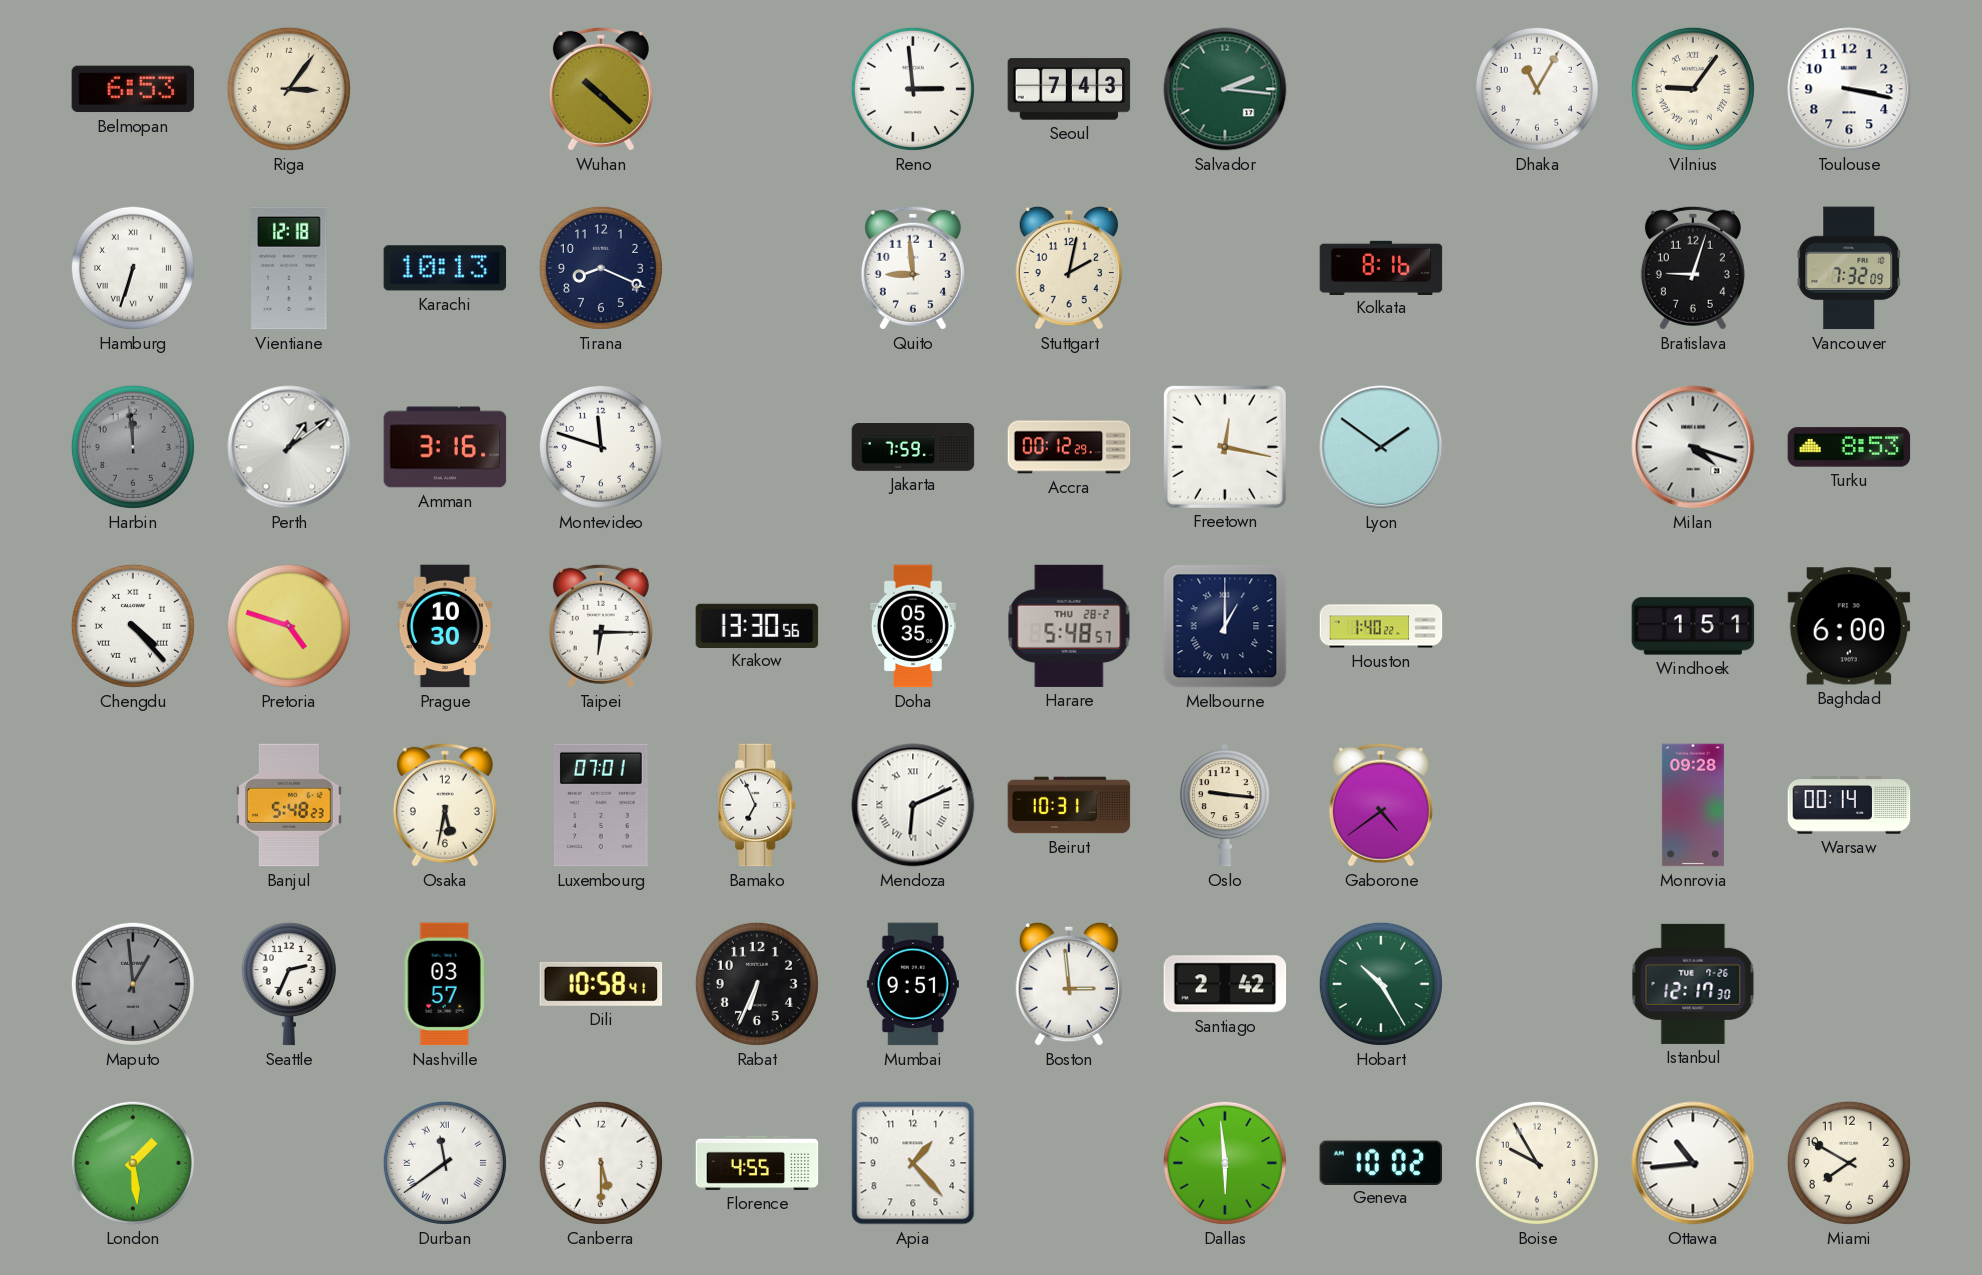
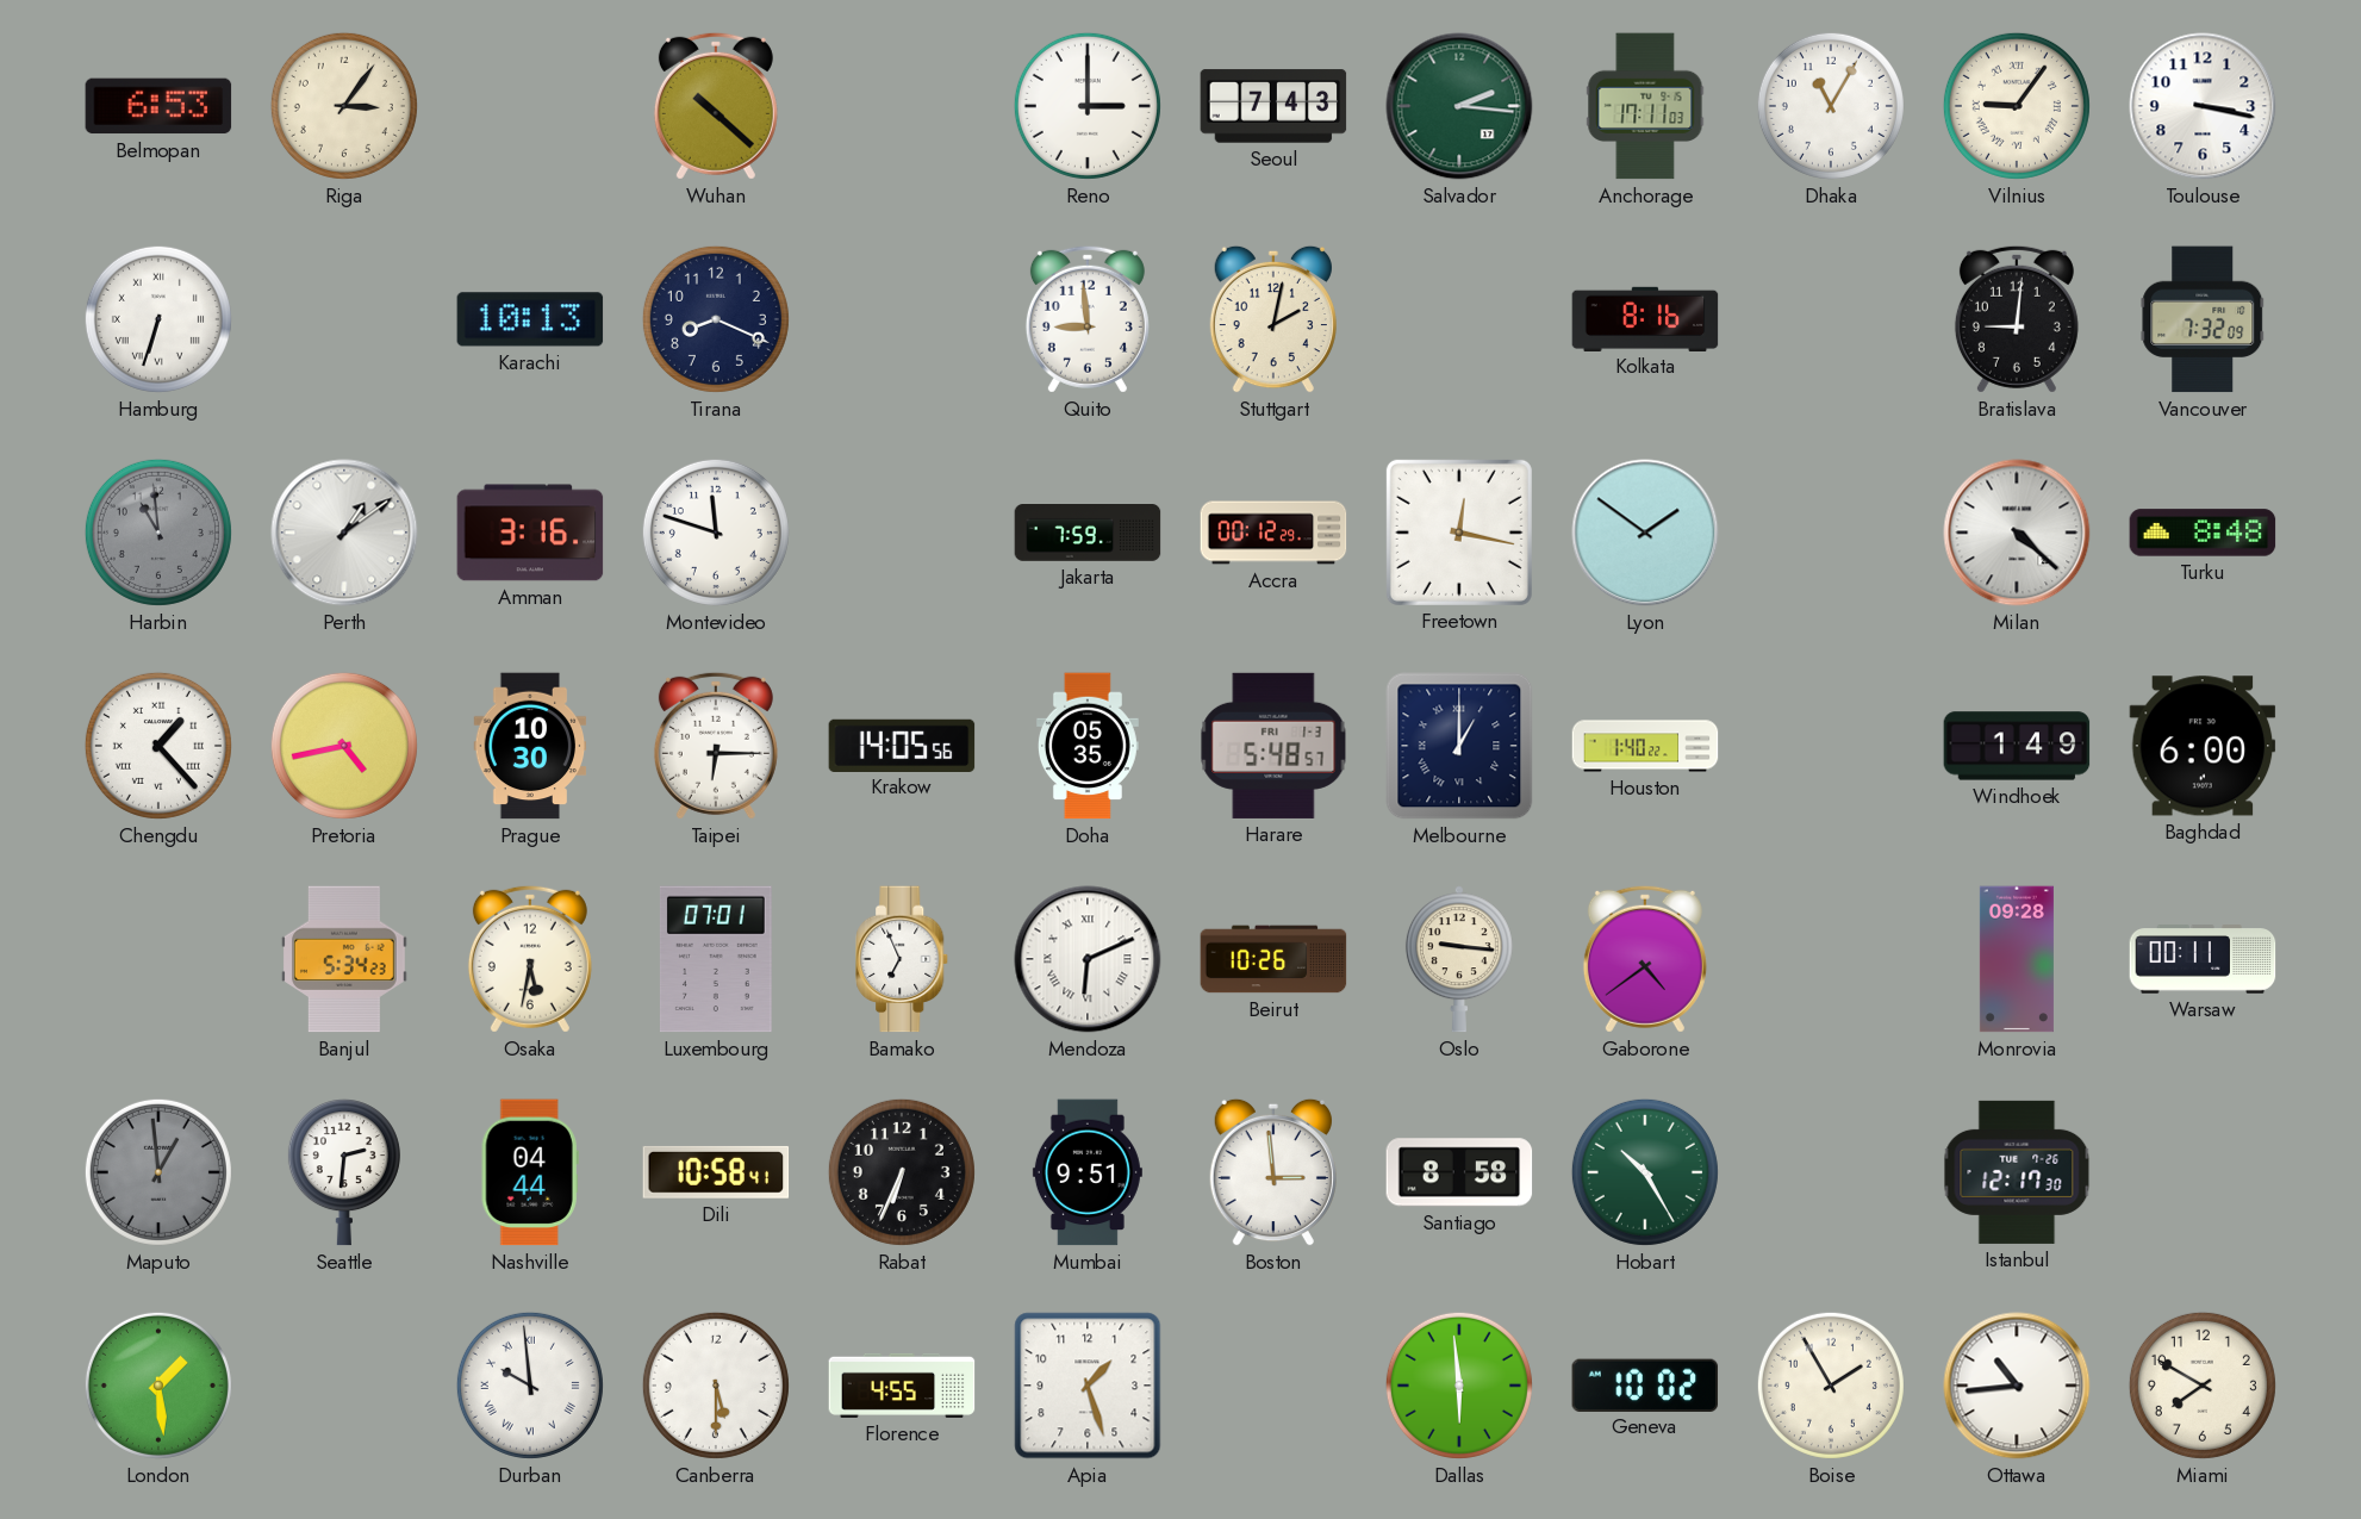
Reno: 2:59 -> 3:00 (1088, 106)
Anchorage: none -> 17:11 (1645, 106)
Vientiane: 12:18 -> none (289, 268)
Bratislava: 9:03 -> 9:01 (2017, 319)
Harbin: 11:59 -> 10:59 (158, 533)
Milan: 4:18 -> 4:22 (2017, 533)
Turku: 8:53 -> 8:48 (2203, 533)
Chengdu: 4:23 -> 1:23 (158, 746)
Pretoria: 4:48 -> 4:43 (344, 746)
Krakow: 13:30 -> 14:05 (902, 745)
Harare date: THU 28-2 -> FRI 1-3 (1273, 746)
Windhoek: 1:51 -> 1:49 (2017, 746)
Banjul: 5:48 -> 5:34 (344, 959)
Beirut: 10:31 -> 10:26 (1273, 959)
Warsaw: 00:14 -> 00:11 (2203, 959)
Seattle: 2:34 -> 2:31 (344, 1172)
Nashville: 03:57 -> 04:44 (530, 1172)
Santiago: 2:42 -> 8:58 (1459, 1172)
Durban: 11:39 -> 9:59 (530, 1386)
Apia: 1:23 -> 1:27 (1088, 1386)
Boise: 9:55 -> 1:55 (1831, 1386)
